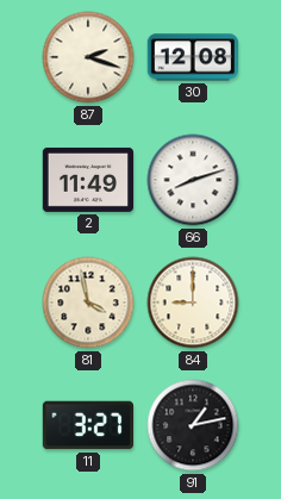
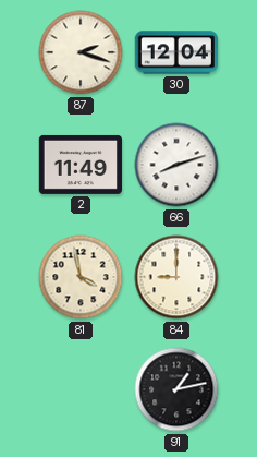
30: 12:08 -> 12:04 (175, 52)
11: 3:27 -> none (87, 425)
